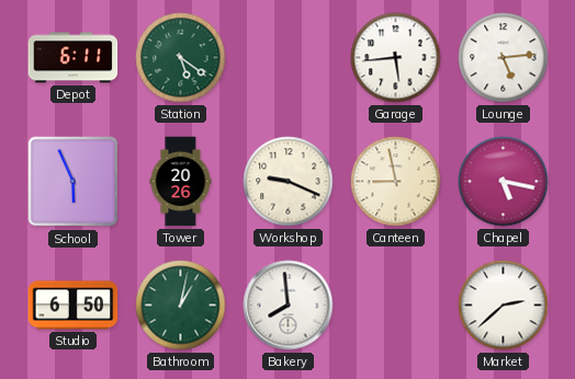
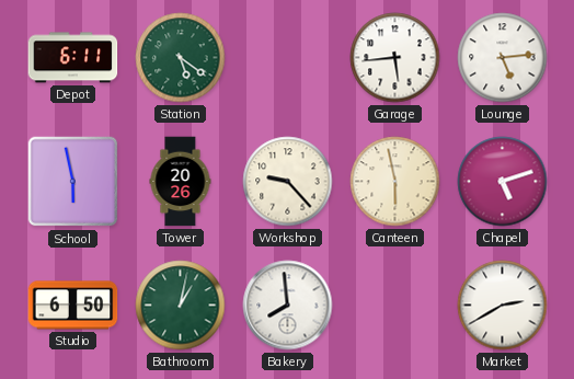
School: 5:56 -> 5:58 (73, 182)
Workshop: 9:19 -> 9:23 (288, 182)
Canteen: 8:58 -> 5:58 (395, 182)
Chapel: 5:17 -> 5:12 (503, 182)
Market: 2:38 -> 2:40 (503, 306)
